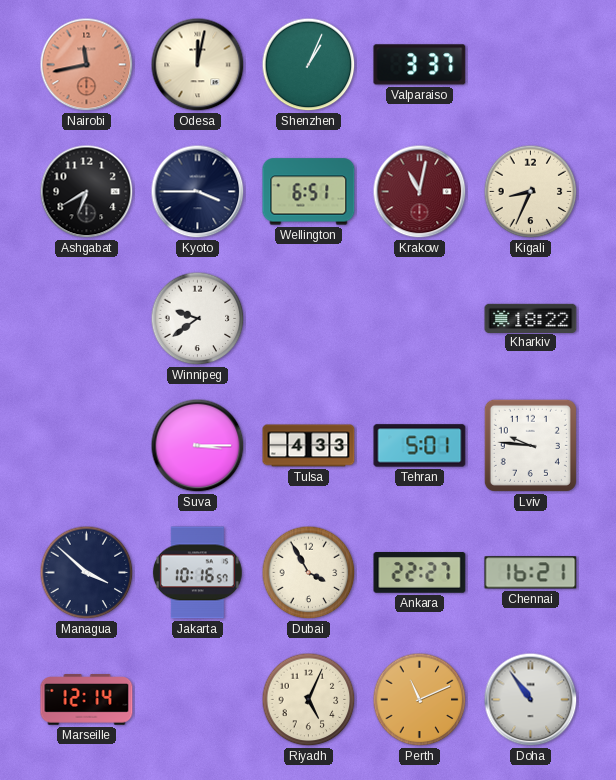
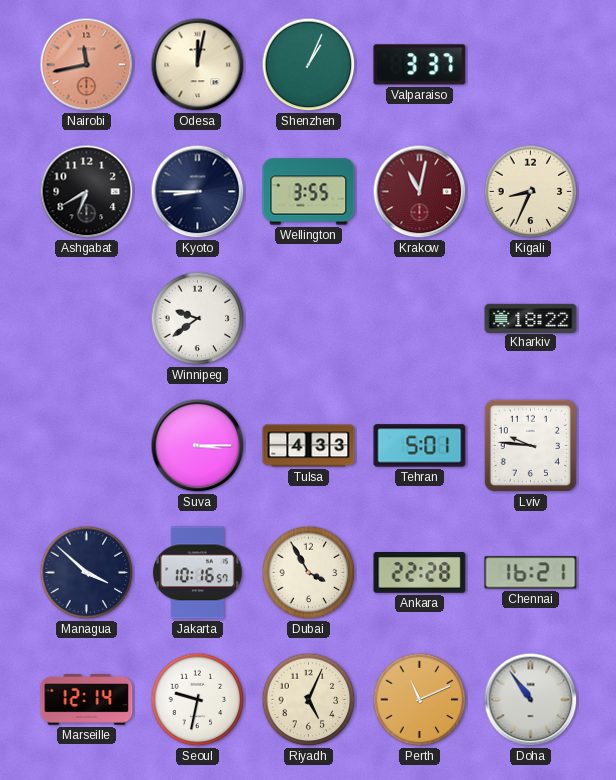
Kyoto: 3:45 -> 8:45 (198, 192)
Wellington: 6:51 -> 3:55 (309, 192)
Ankara: 22:27 -> 22:28 (420, 573)
Seoul: none -> 9:32 (198, 700)
